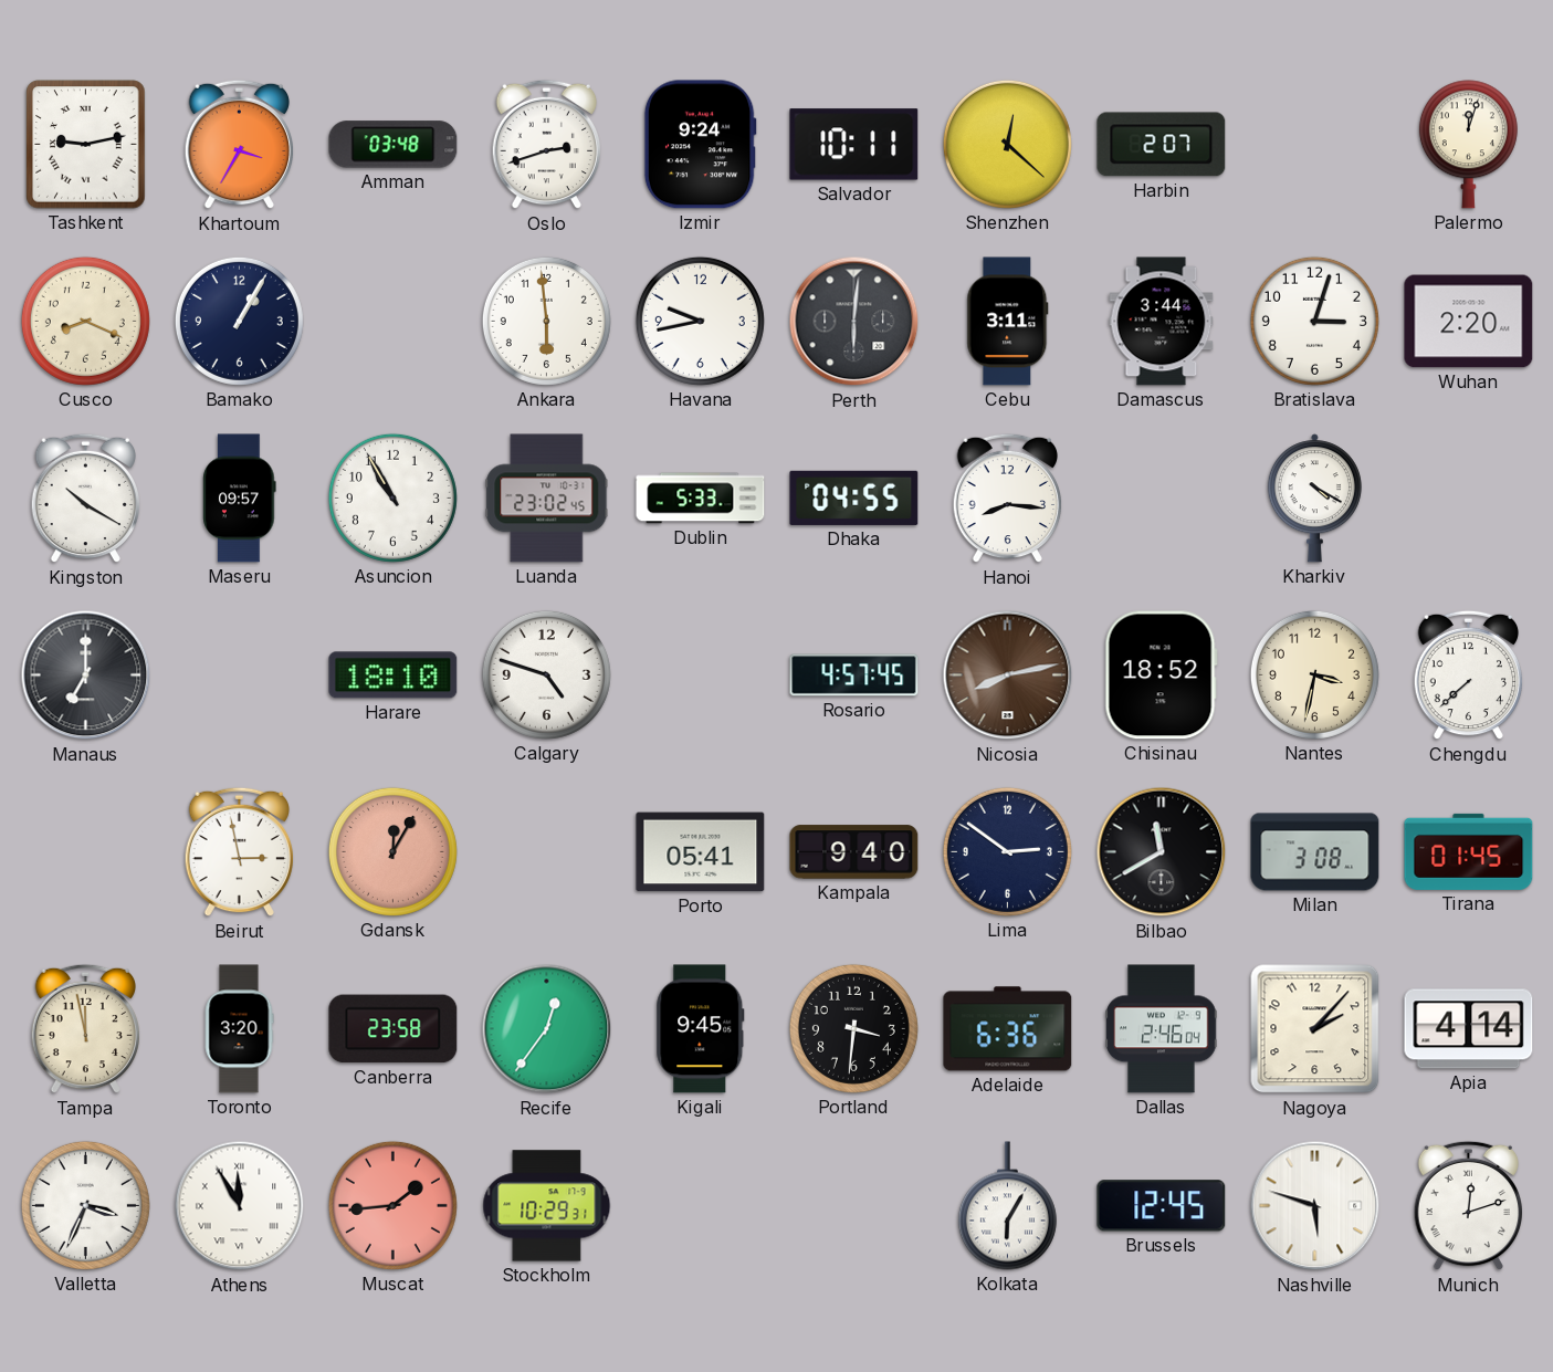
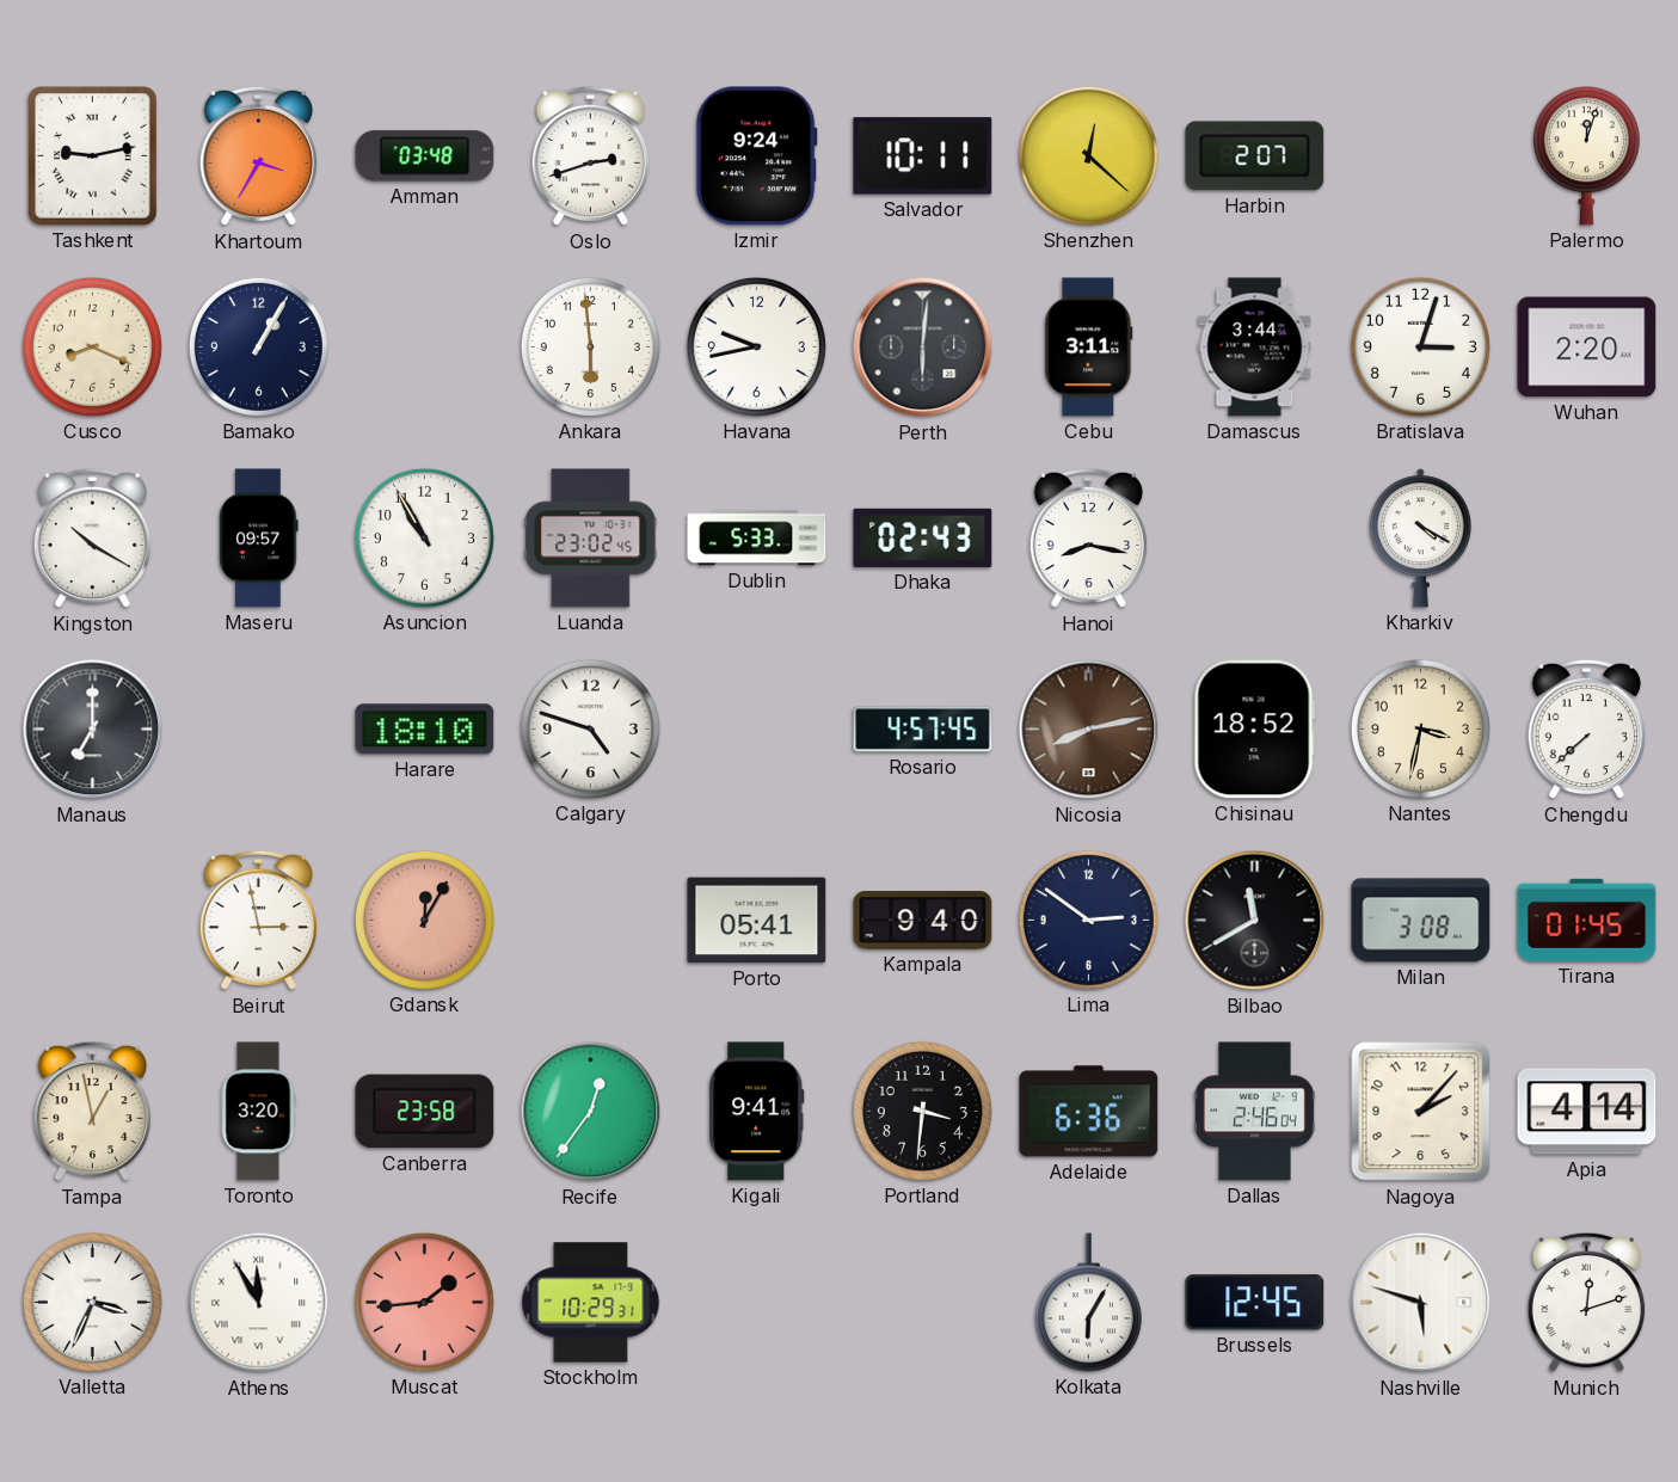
Dhaka: 04:55 -> 02:43 (923, 537)
Hanoi: 8:16 -> 8:17 (1089, 539)
Tampa: 11:58 -> 12:58 (93, 1112)
Kigali: 9:45 -> 9:41 (757, 1112)
